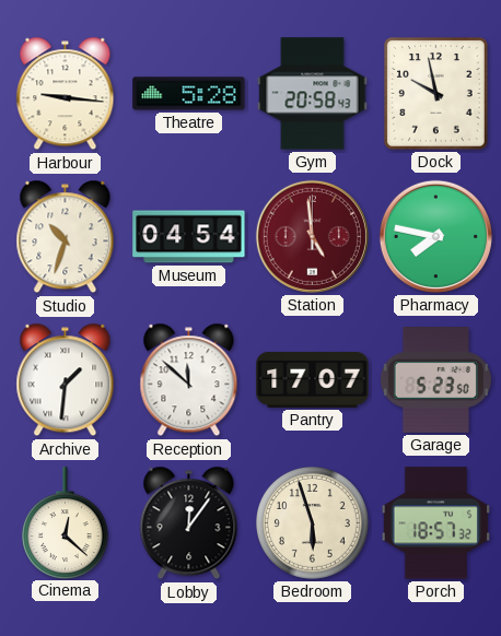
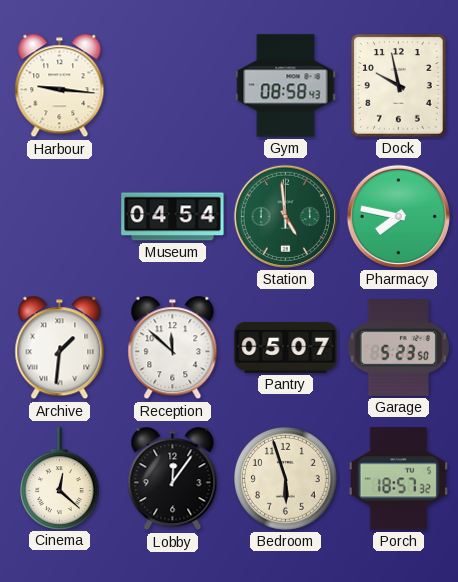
Theatre: 5:28 -> none (189, 94)
Gym: 20:58 -> 08:58 (286, 86)
Studio: 10:33 -> none (66, 237)
Station dial: burgundy -> green (285, 216)
Pantry: 17:07 -> 05:07 (286, 348)
